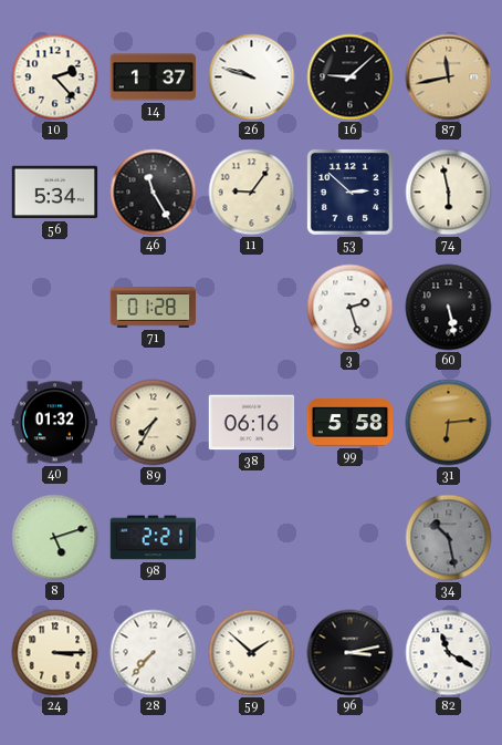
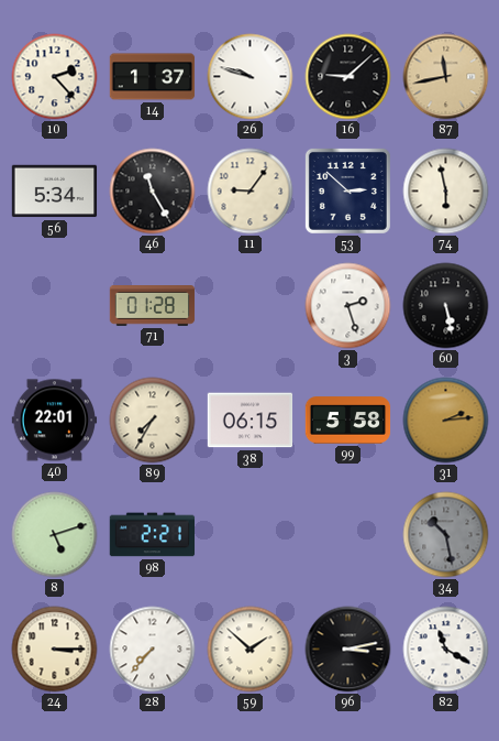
40: 01:32 -> 22:01 (55, 421)
38: 06:16 -> 06:15 (251, 421)
31: 6:14 -> 2:14 (446, 421)
